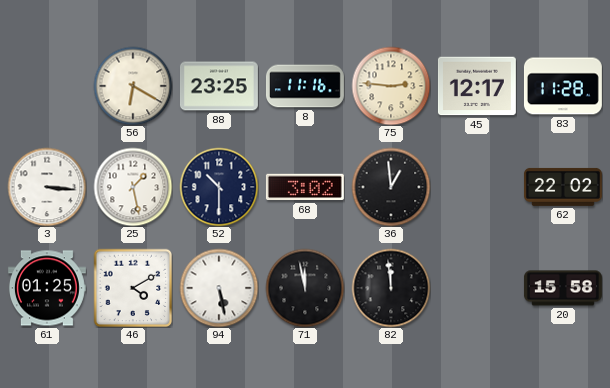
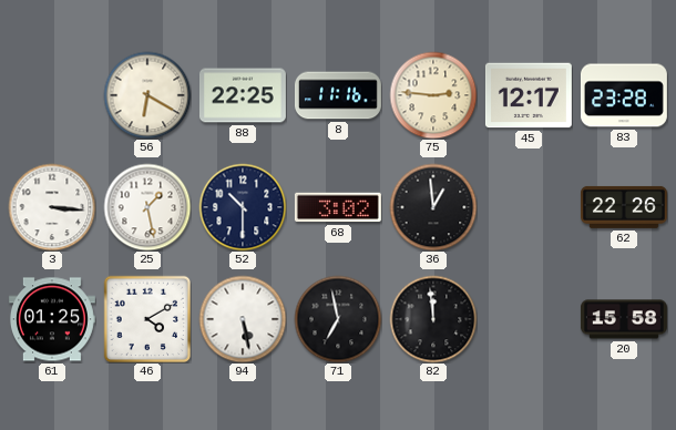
88: 23:25 -> 22:25 (243, 95)
83: 11:28 -> 23:28 (624, 95)
62: 22:02 -> 22:26 (624, 207)
71: 11:58 -> 6:58 (338, 319)
